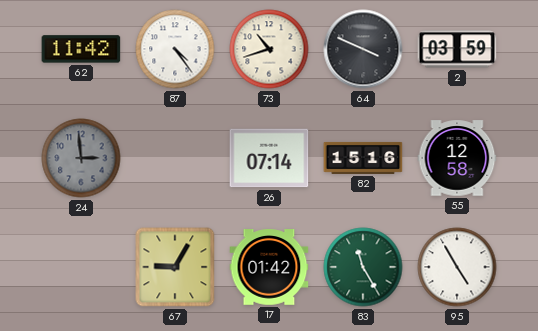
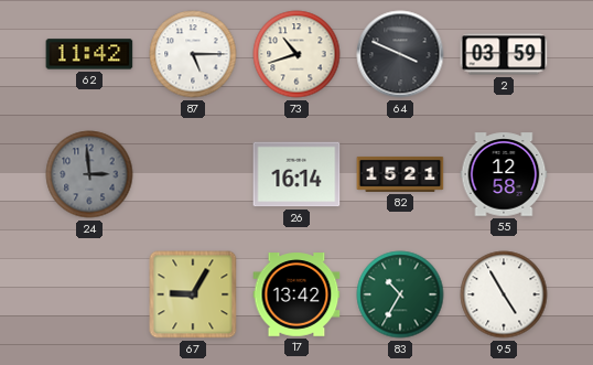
87: 4:24 -> 5:15 (193, 54)
26: 07:14 -> 16:14 (296, 174)
82: 15:16 -> 15:21 (400, 174)
17: 01:42 -> 13:42 (296, 294)
83: 11:25 -> 10:35 (400, 294)
